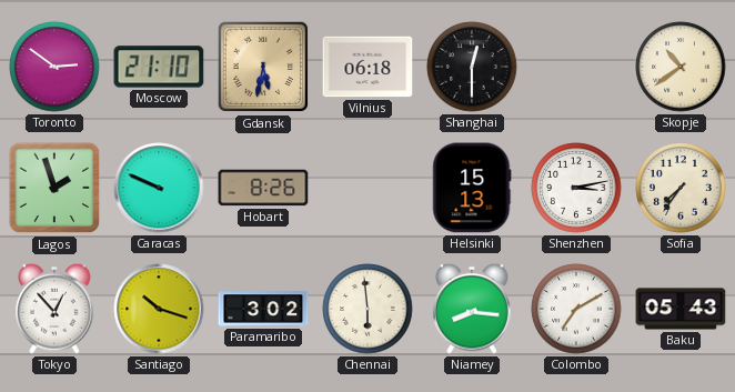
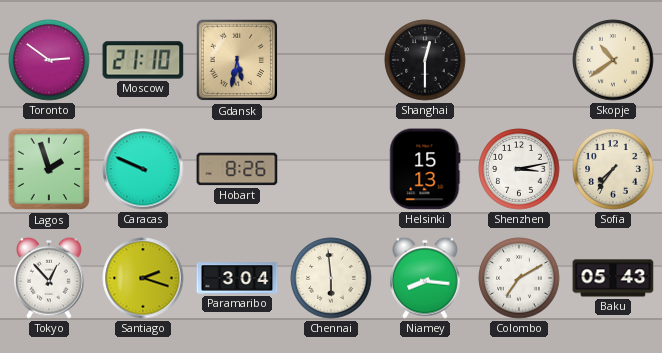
Vilnius: 06:18 -> none (367, 67)
Santiago: 10:18 -> 2:18 (143, 278)
Paramaribo: 3:02 -> 3:04 (237, 278)
